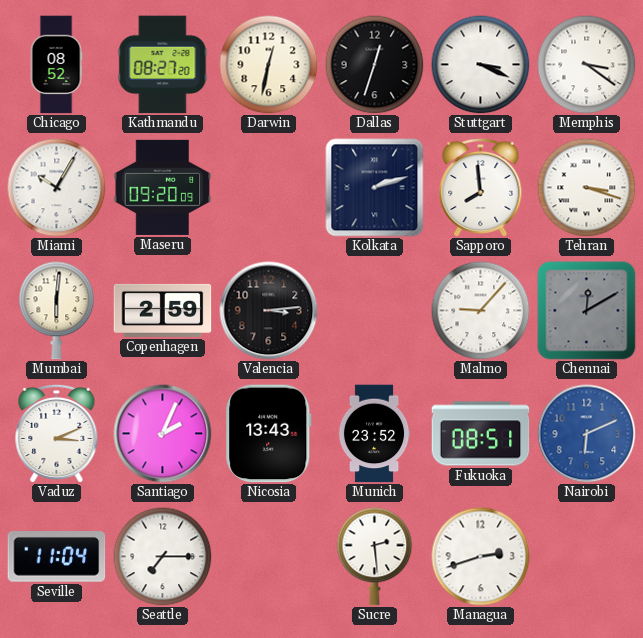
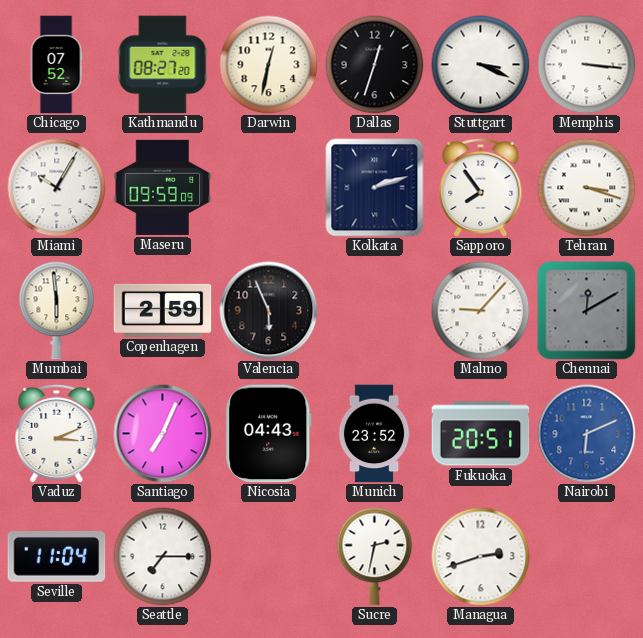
Chicago: 08:52 -> 07:52 (56, 65)
Memphis: 3:21 -> 3:16 (587, 65)
Maseru: 09:20 -> 09:59 (163, 187)
Sapporo: 7:59 -> 7:54 (481, 187)
Mumbai: 6:01 -> 5:59 (57, 311)
Valencia: 3:14 -> 5:56 (269, 311)
Santiago: 2:04 -> 7:04 (163, 434)
Nicosia: 13:43 -> 04:43 (269, 434)
Fukuoka: 08:51 -> 20:51 (481, 434)
Sucre: 2:29 -> 2:32 (375, 557)
